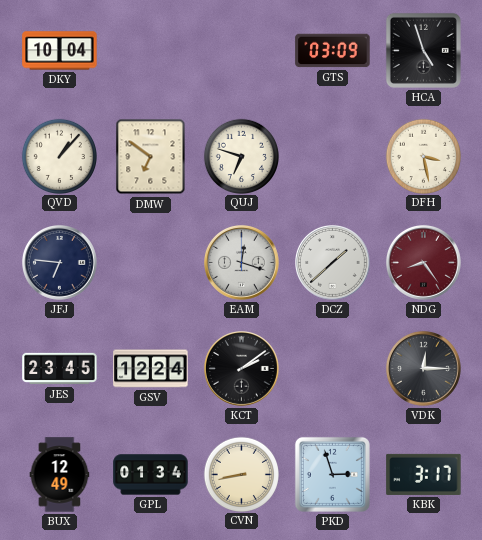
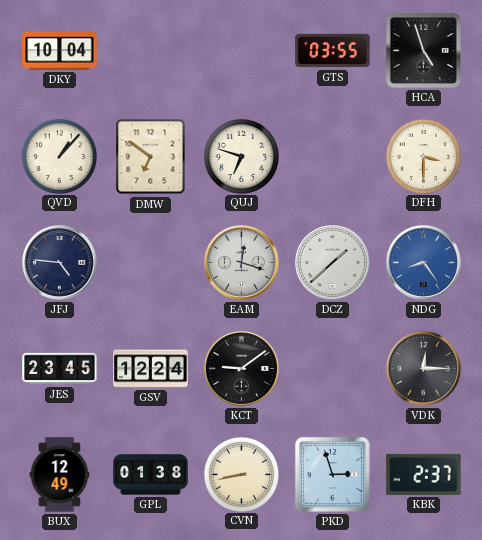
GTS: 03:09 -> 03:55 (333, 51)
DFH: 3:28 -> 3:30 (423, 156)
JFJ: 6:46 -> 4:46 (60, 263)
NDG dial: burgundy -> blue (424, 263)
KCT: 2:09 -> 9:09 (242, 369)
GPL: 01:34 -> 01:38 (151, 475)
KBK: 3:17 -> 2:37 (424, 474)
